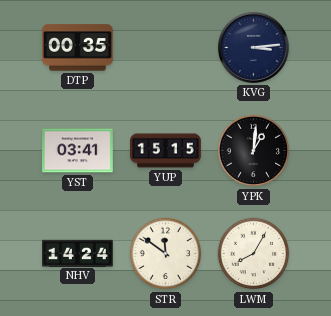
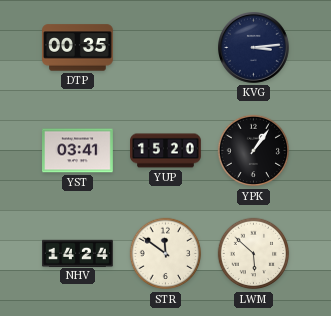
YUP: 15:15 -> 15:20 (166, 151)
YPK: 1:01 -> 1:06 (254, 151)
LWM: 8:05 -> 5:52 (254, 254)
